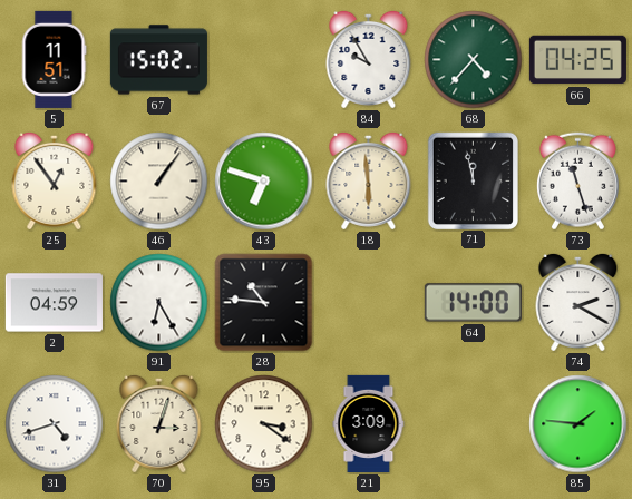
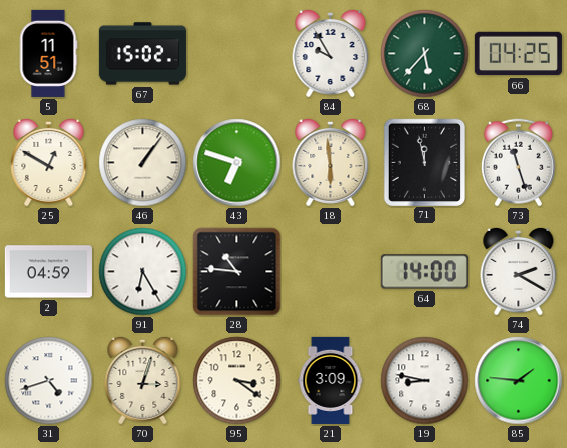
68: 4:37 -> 5:37 (425, 54)
25: 12:54 -> 12:50 (49, 162)
19: none -> 8:47 (425, 381)
